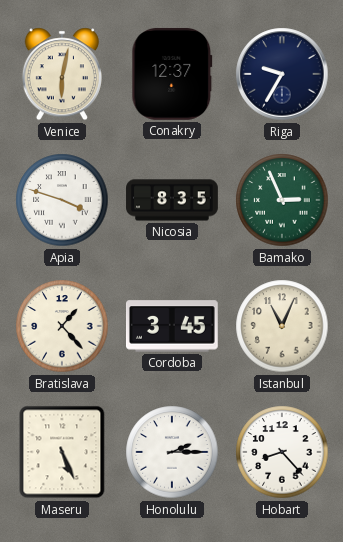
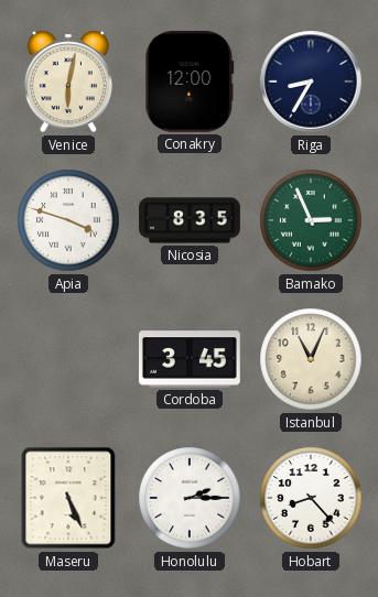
Conakry: 12:37 -> 12:00 (190, 82)
Riga: 9:35 -> 8:35 (311, 82)
Bratislava: 1:23 -> none (62, 326)
